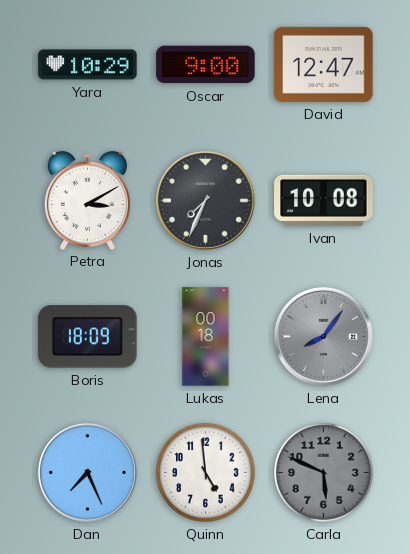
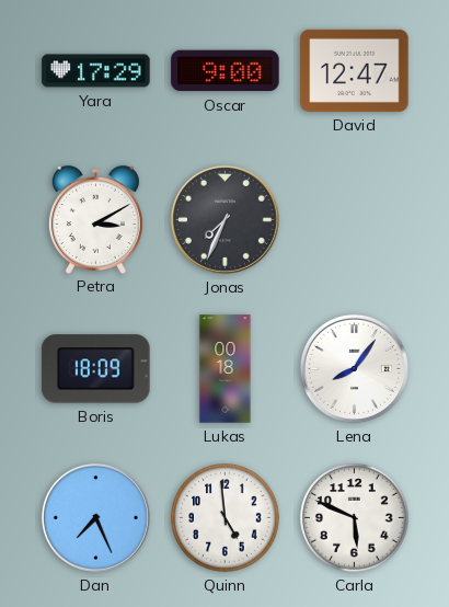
Yara: 10:29 -> 17:29 (96, 71)
Ivan: 10:08 -> none (324, 200)
Lena dial: grey -> white (354, 368)
Carla dial: grey -> white (355, 518)
